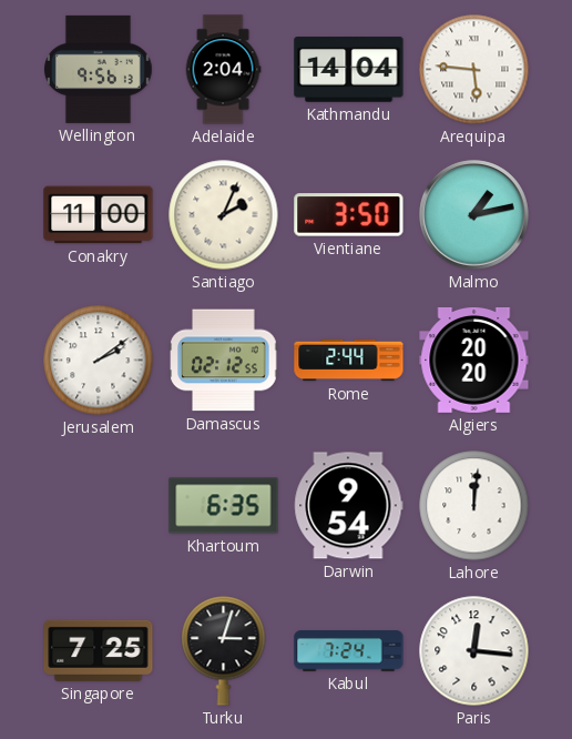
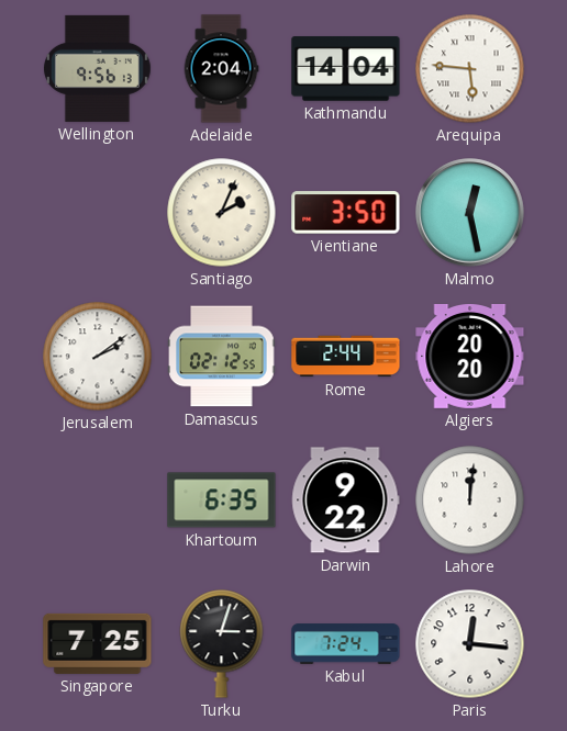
Conakry: 11:00 -> none (99, 215)
Malmo: 1:13 -> 12:28 (470, 213)
Darwin: 9:54 -> 9:22 (346, 501)
